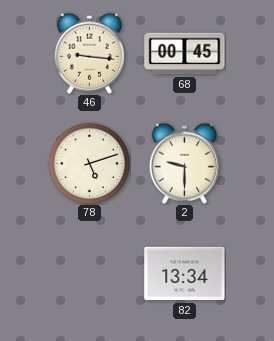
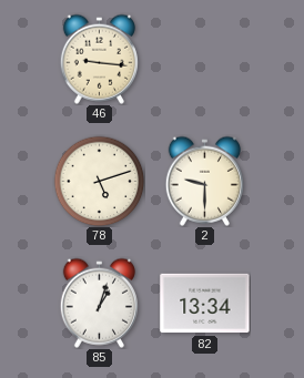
68: 00:45 -> none (185, 54)
85: none -> 1:03 (99, 303)
